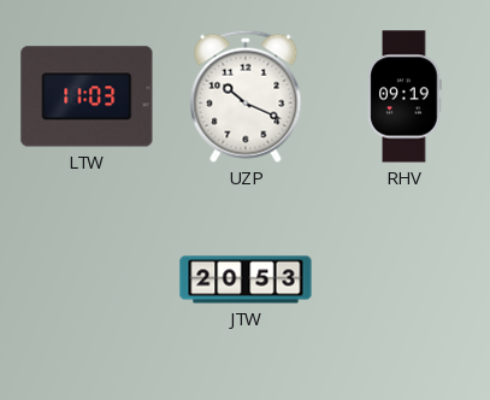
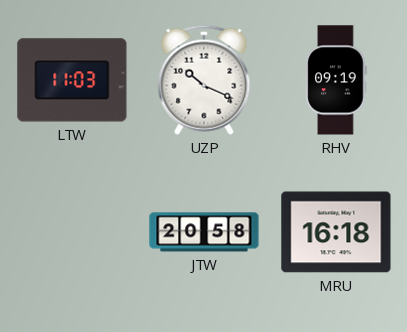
JTW: 20:53 -> 20:58 (204, 232)
MRU: none -> 16:18 (336, 232)
